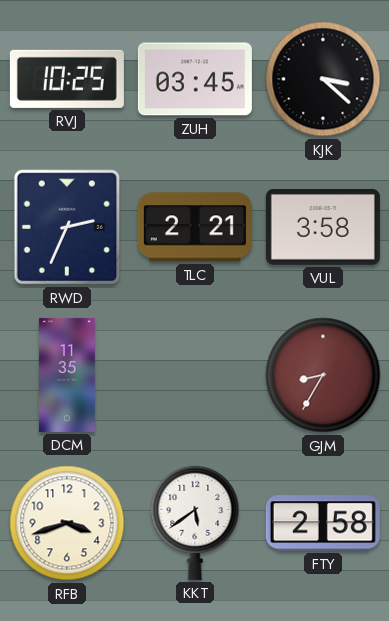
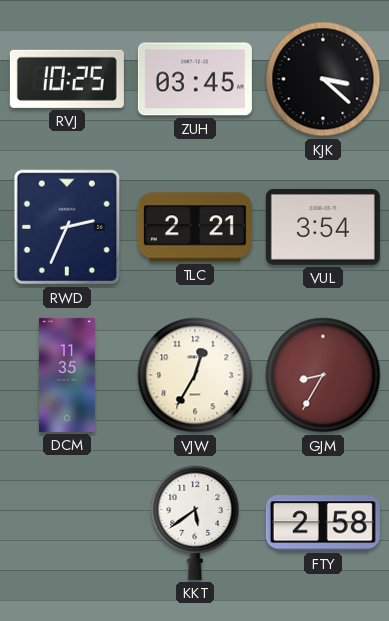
VUL: 3:58 -> 3:54 (323, 227)
VJW: none -> 12:35 (195, 375)
RFB: 3:42 -> none (67, 523)
